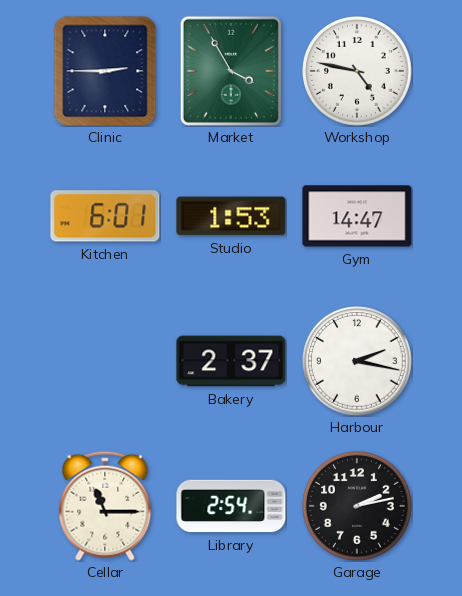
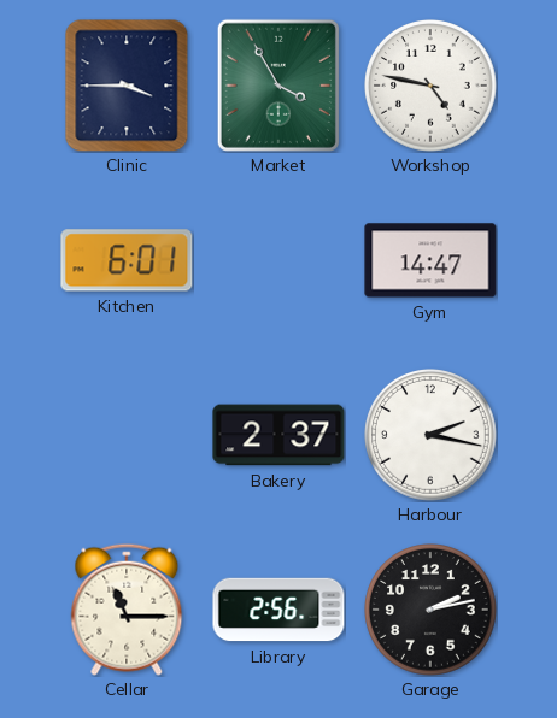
Clinic: 2:45 -> 3:45 (127, 86)
Studio: 1:53 -> none (231, 216)
Library: 2:54 -> 2:56 (278, 610)
